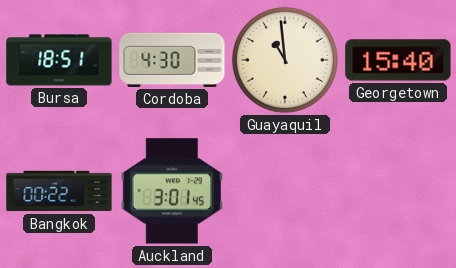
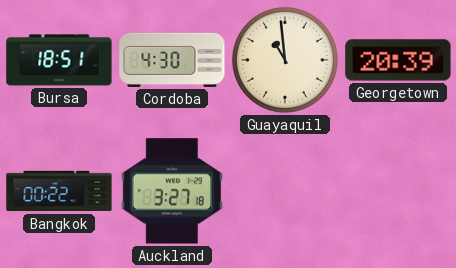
Georgetown: 15:40 -> 20:39 (398, 60)
Auckland: 3:01 -> 3:27 (172, 191)
